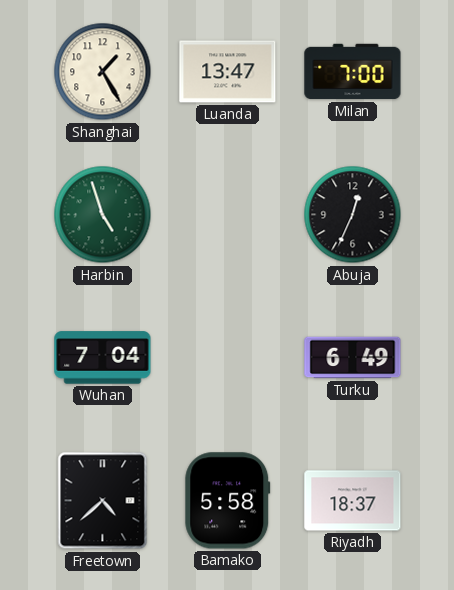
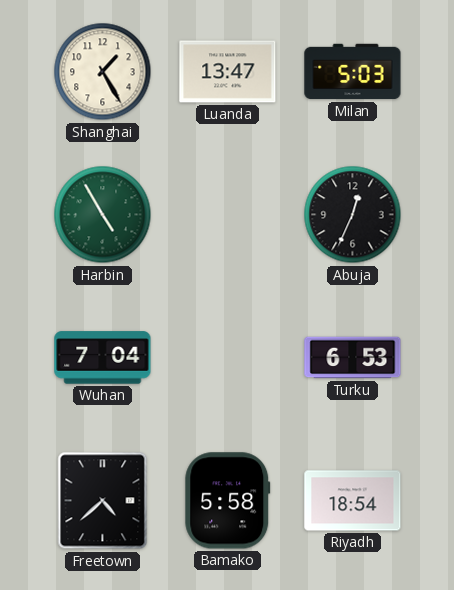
Milan: 7:00 -> 5:03 (353, 72)
Harbin: 4:57 -> 4:55 (103, 215)
Turku: 6:49 -> 6:53 (353, 358)
Riyadh: 18:37 -> 18:54 (353, 501)
